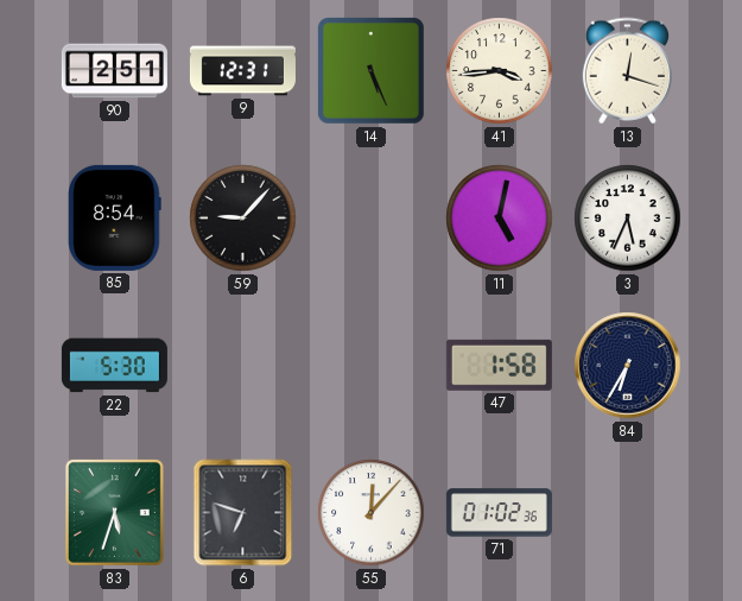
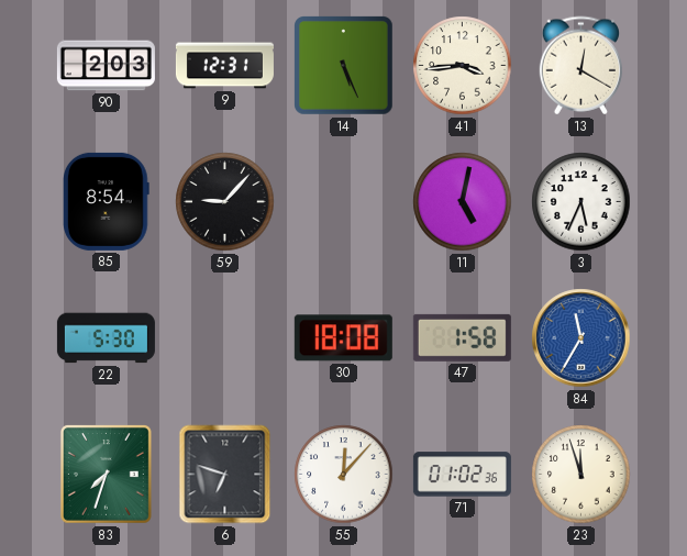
90: 2:51 -> 2:03 (106, 66)
13: 12:18 -> 12:20 (580, 66)
30: none -> 18:08 (343, 338)
84: 6:35 -> 11:35 (581, 338)
84 dial: navy -> blue (581, 338)
83: 5:33 -> 7:33 (106, 474)
23: none -> 11:57 (581, 475)
